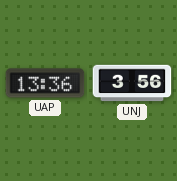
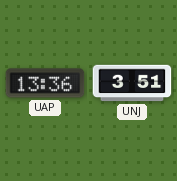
UNJ: 3:56 -> 3:51 (132, 83)
